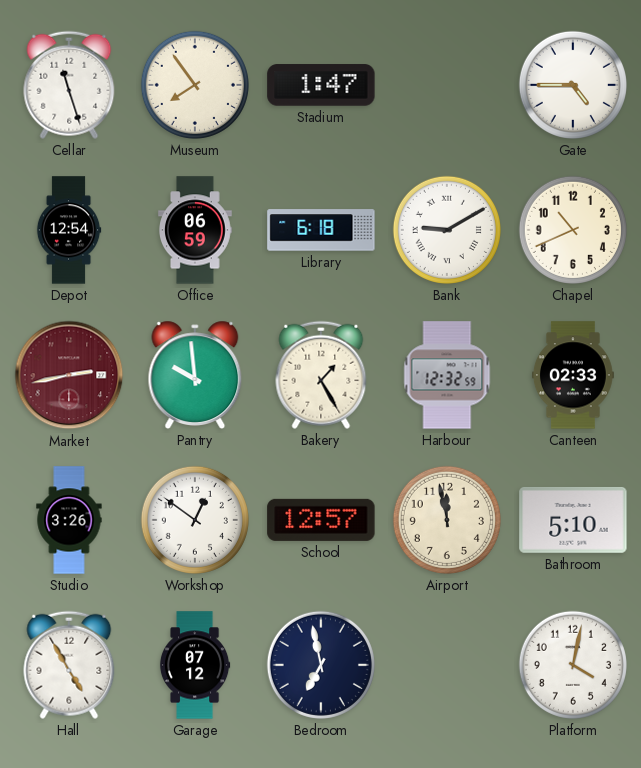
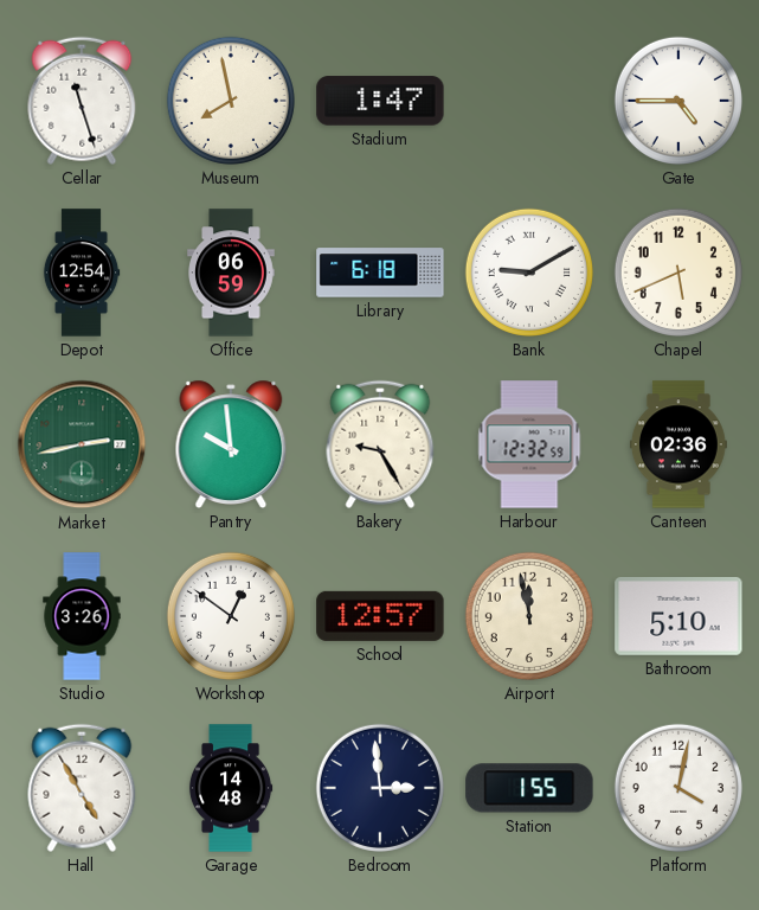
Museum: 7:54 -> 7:58 (231, 101)
Chapel: 10:41 -> 5:41 (678, 273)
Market dial: burgundy -> green (82, 444)
Bakery: 1:25 -> 9:25 (380, 444)
Canteen: 02:33 -> 02:36 (678, 444)
Garage: 07:12 -> 14:48 (231, 788)
Bedroom: 6:58 -> 2:59 (380, 788)
Station: none -> 1:55 (529, 788)
